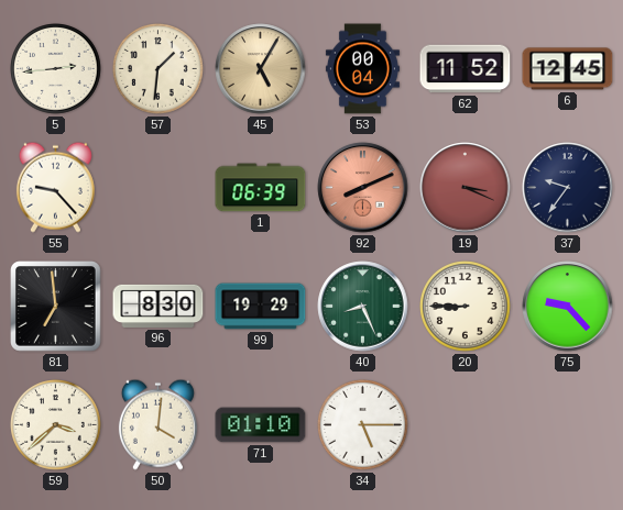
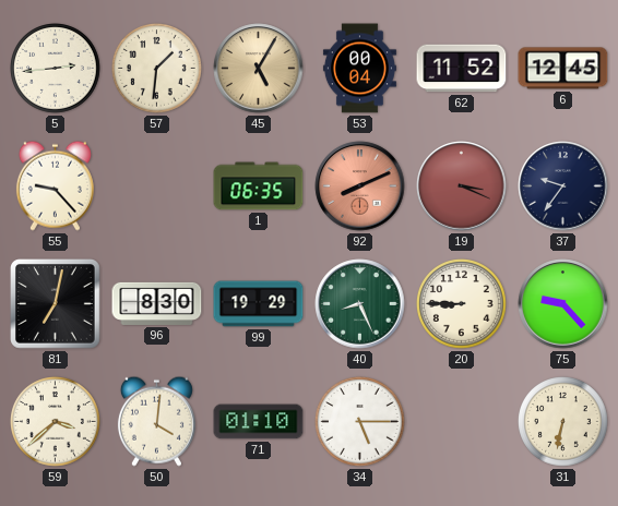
1: 06:39 -> 06:35 (259, 186)
81: 6:59 -> 7:02 (56, 304)
31: none -> 6:32 (563, 422)
